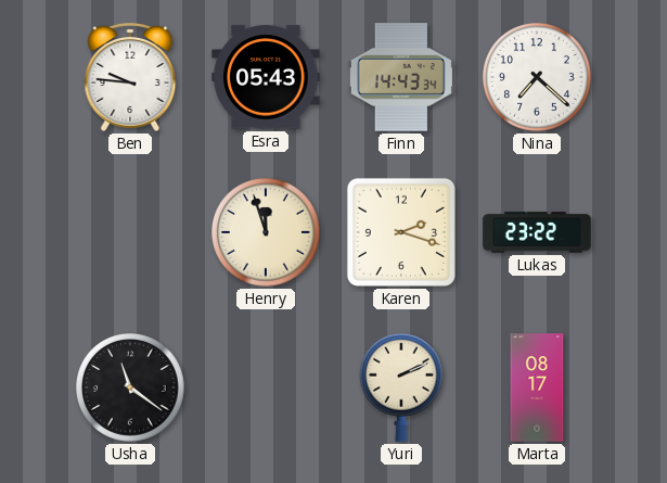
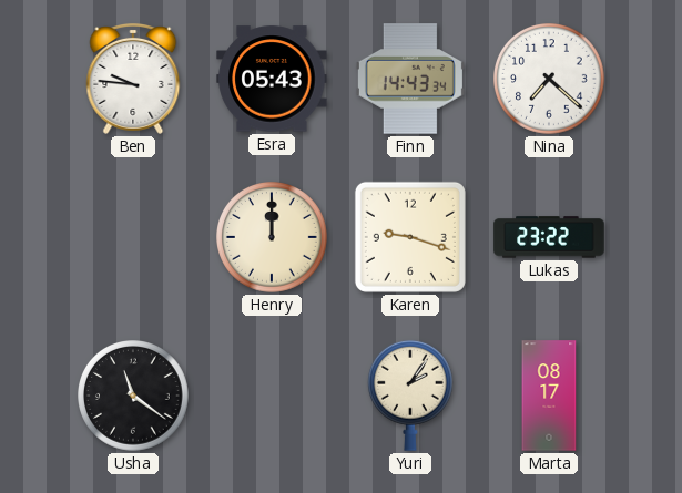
Henry: 11:57 -> 12:00 (273, 238)
Karen: 2:18 -> 9:18 (410, 237)
Yuri: 2:11 -> 2:06 (410, 396)
